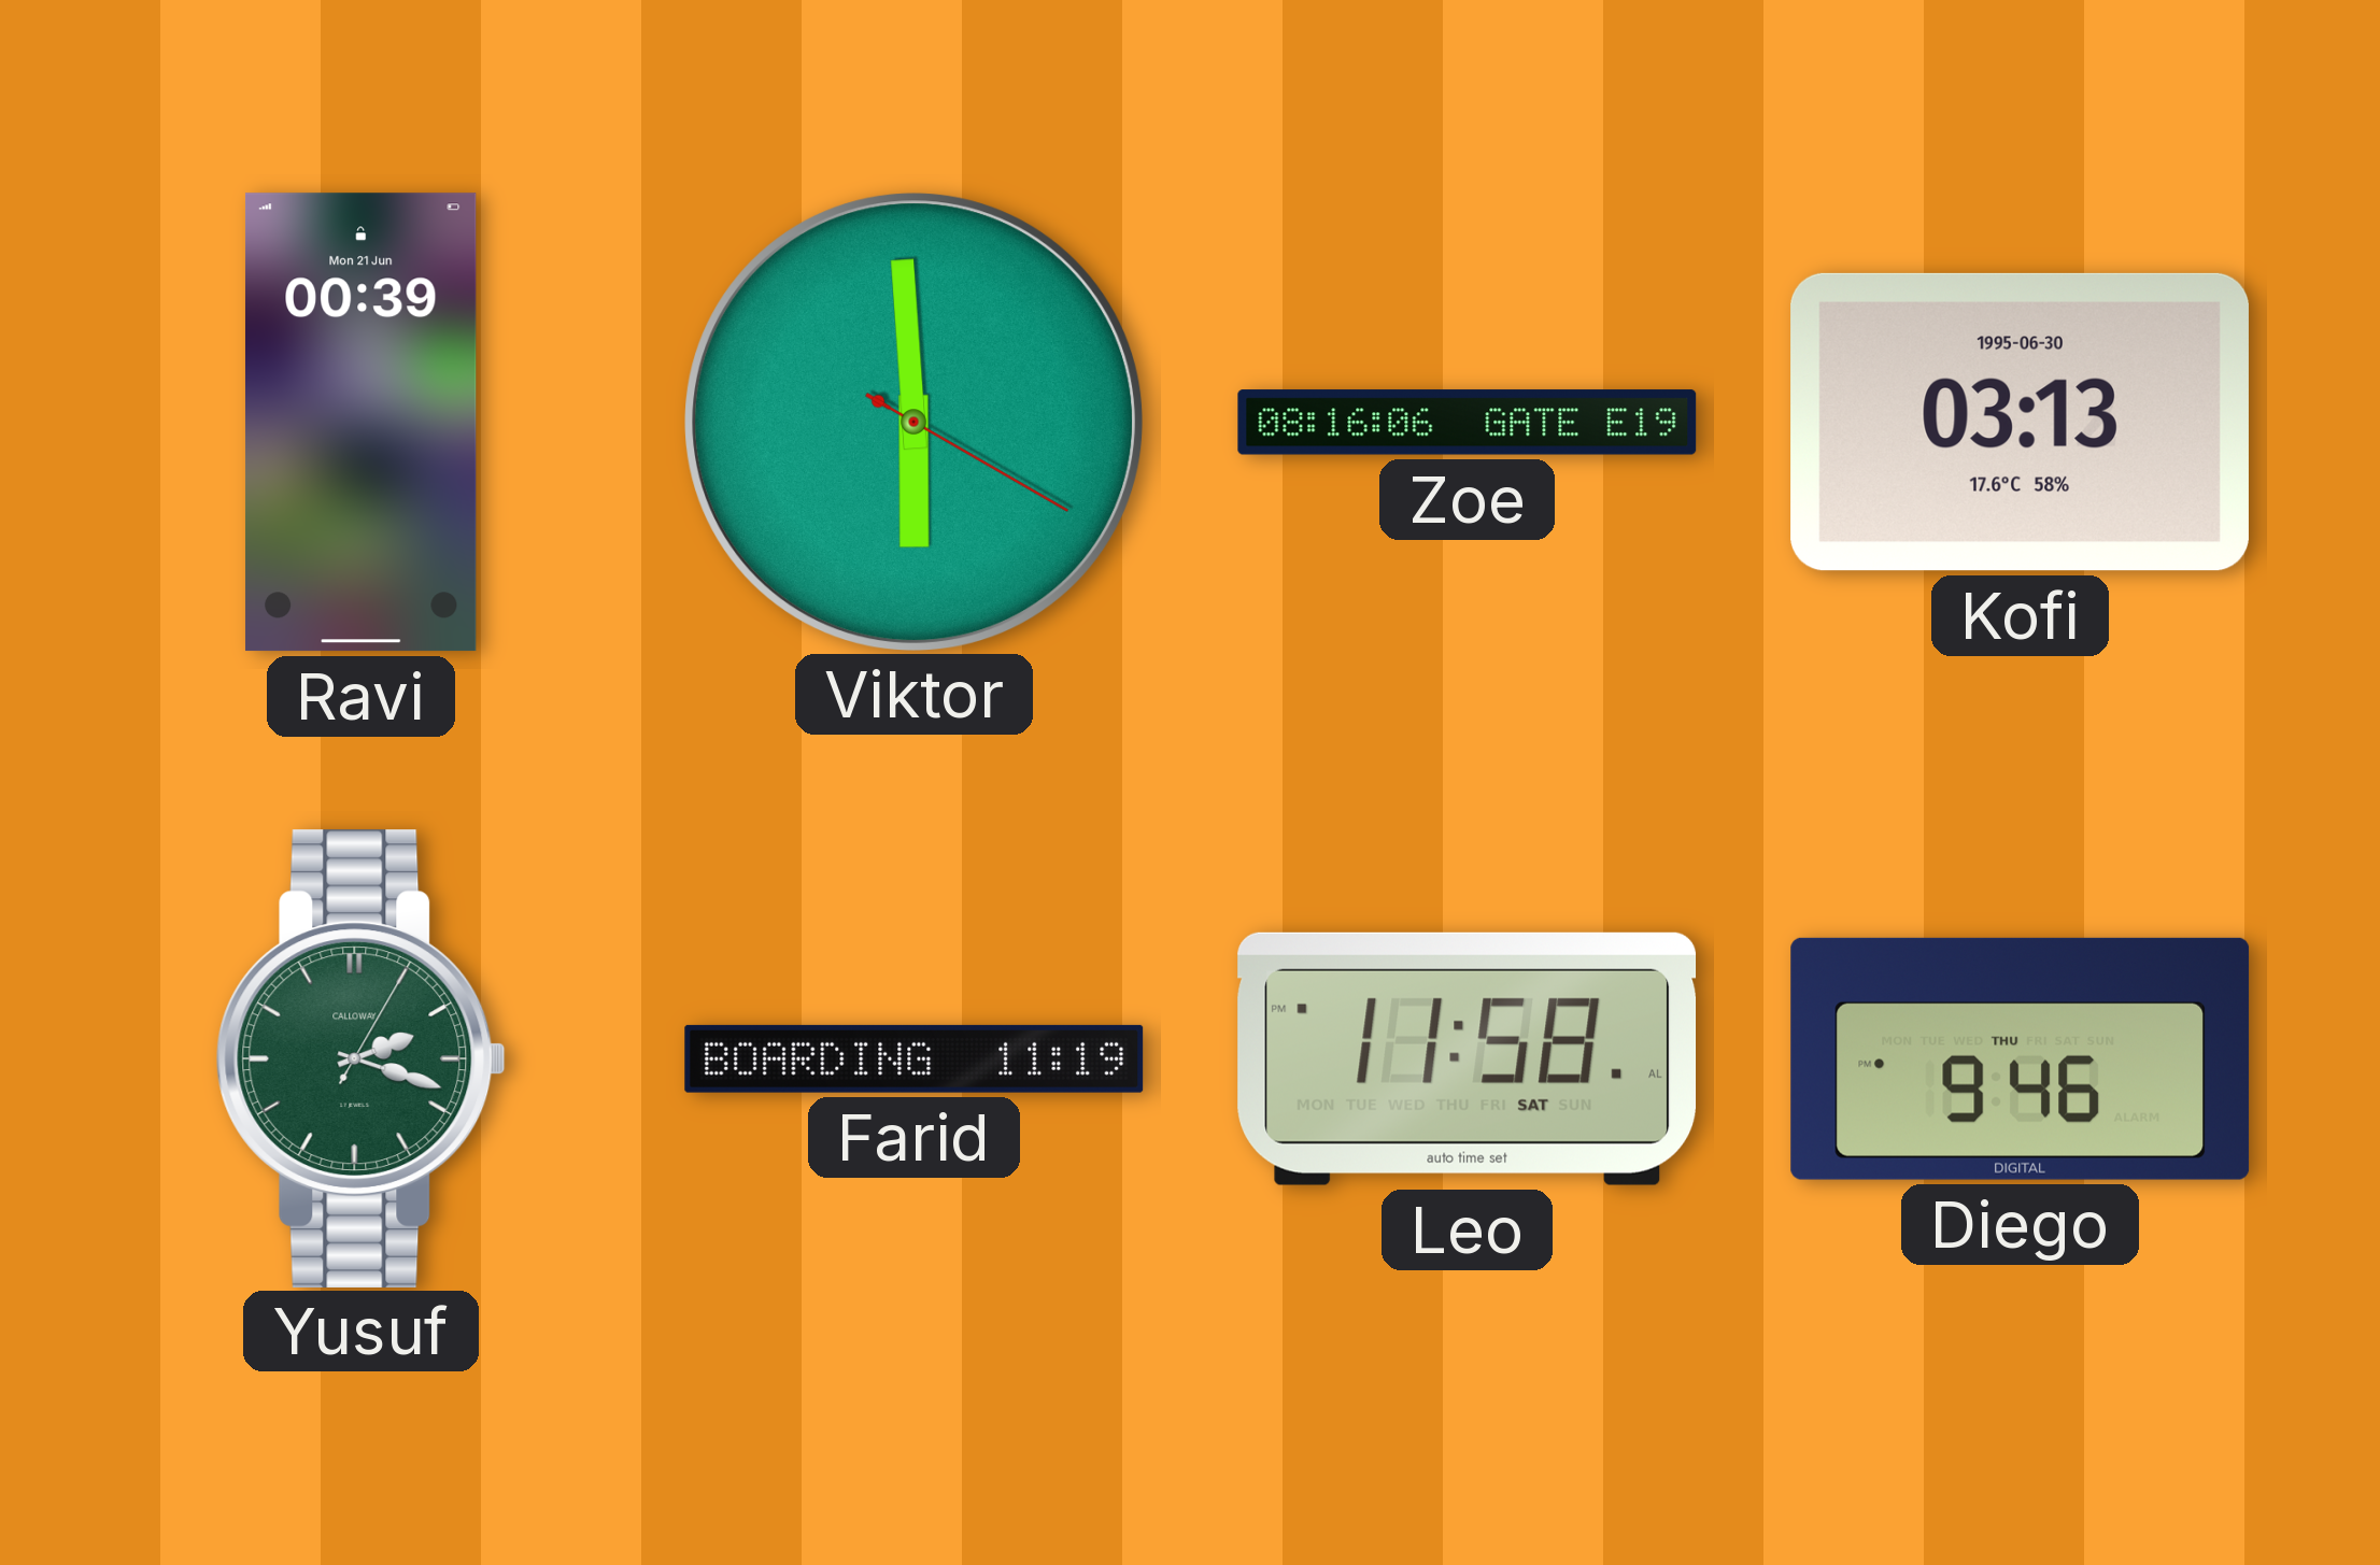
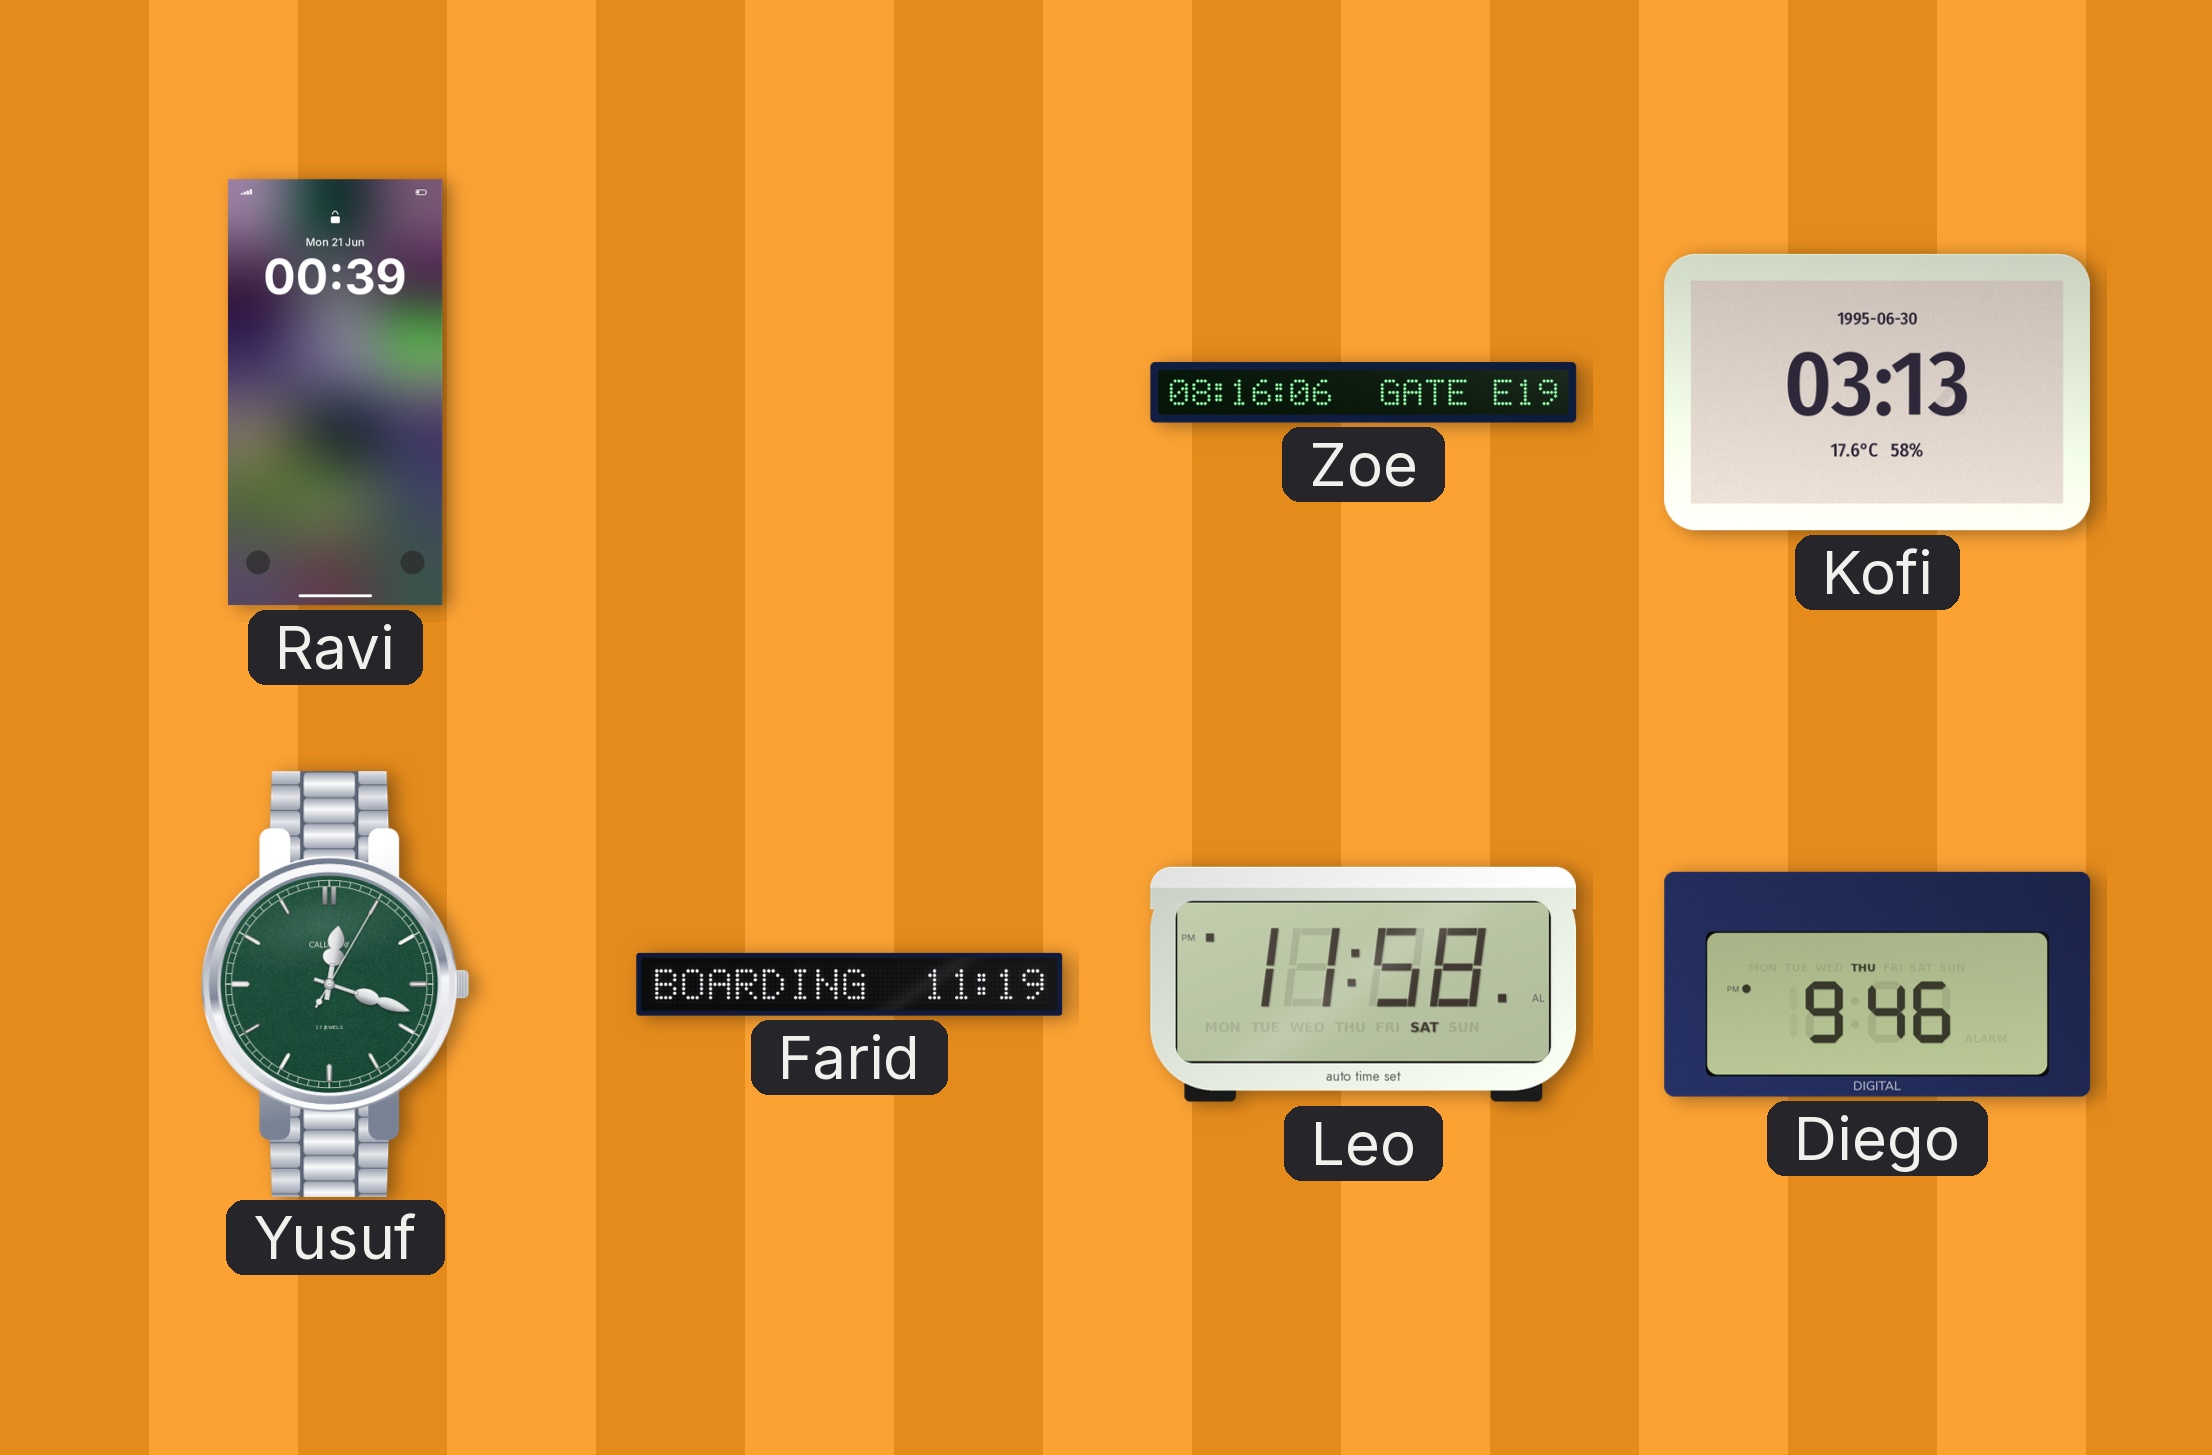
Viktor: 5:59 -> none (913, 422)
Yusuf: 2:18 -> 12:18 (335, 984)
